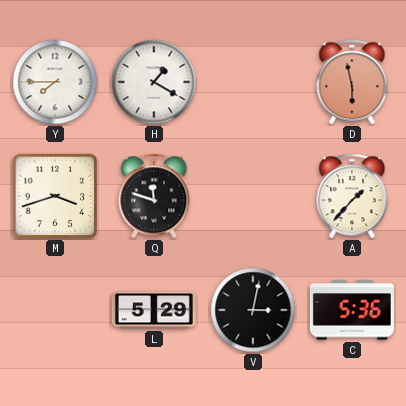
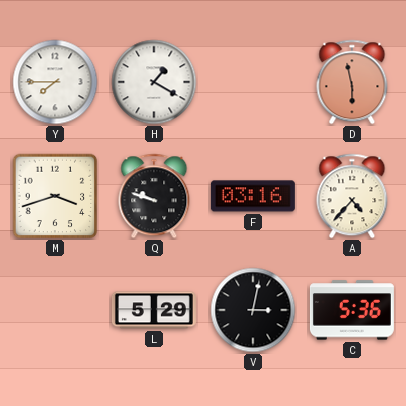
Q: 11:48 -> 9:48 (154, 196)
F: none -> 03:16 (253, 196)
A: 1:37 -> 4:37 (352, 196)
